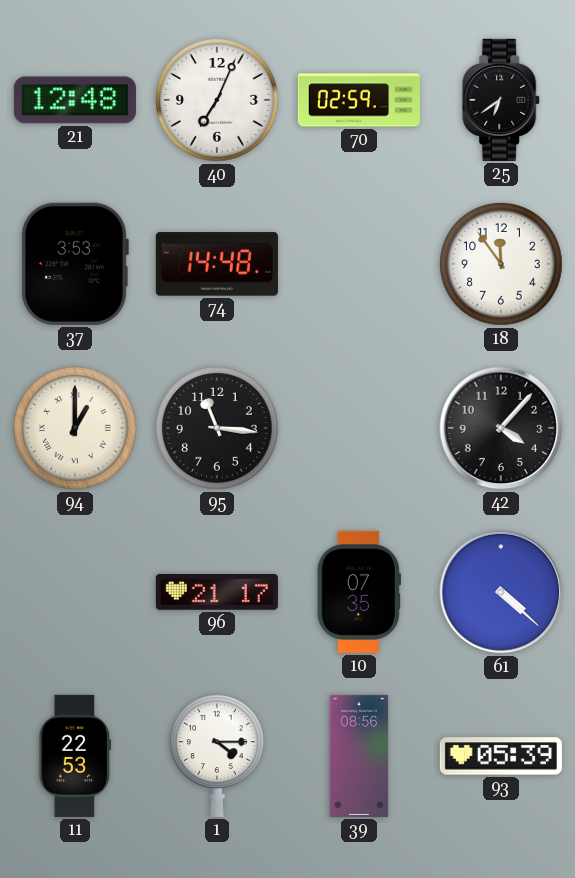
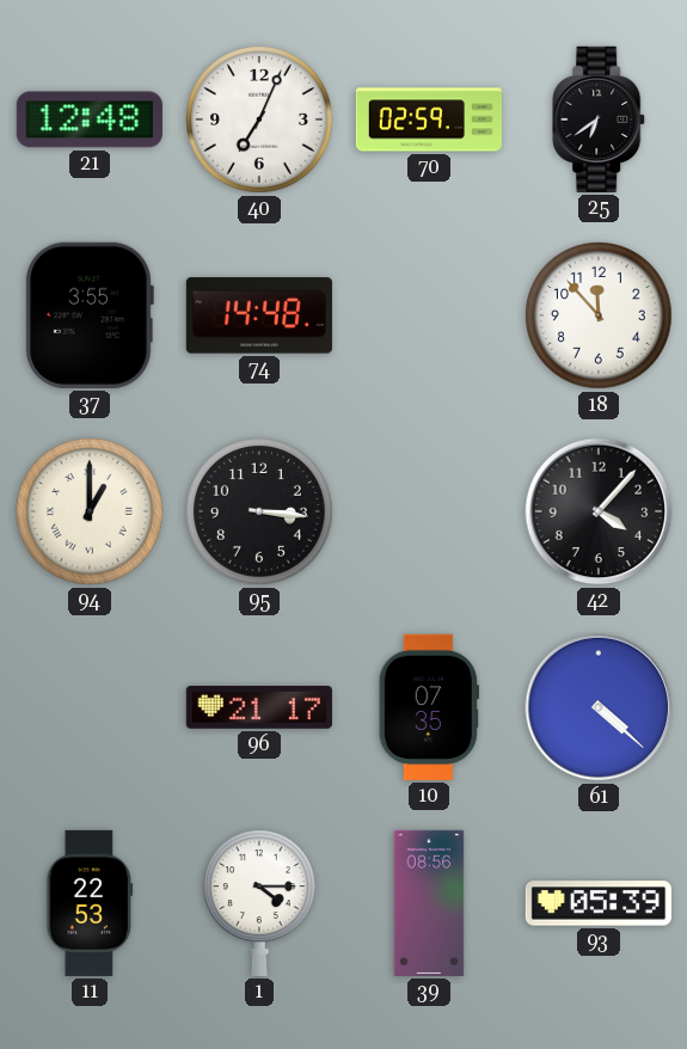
37: 3:53 -> 3:55 (90, 315)
18: 11:54 -> 11:53 (600, 317)
95: 11:16 -> 3:16 (260, 513)
